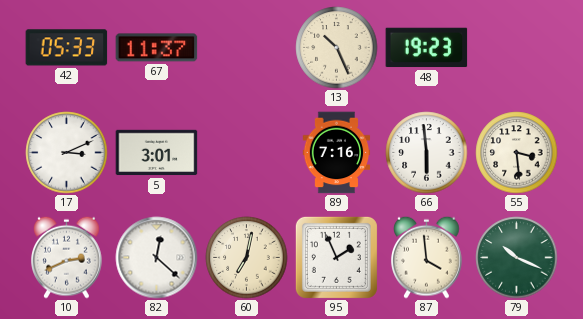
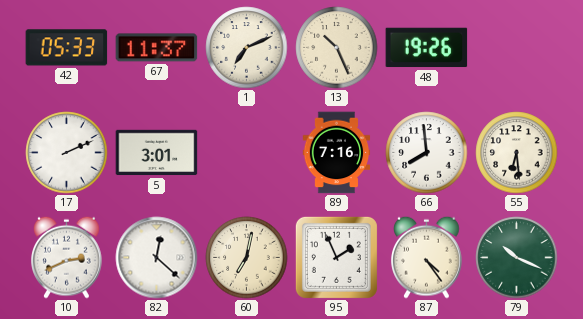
1: none -> 7:11 (247, 48)
48: 19:23 -> 19:26 (427, 48)
17: 3:11 -> 2:11 (67, 153)
66: 5:59 -> 7:59 (427, 153)
55: 3:29 -> 6:29 (517, 153)
87: 3:59 -> 4:24 (427, 257)
